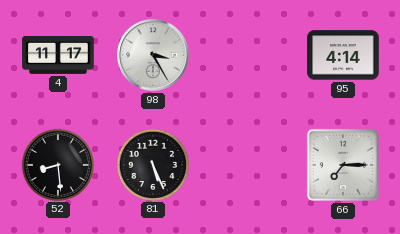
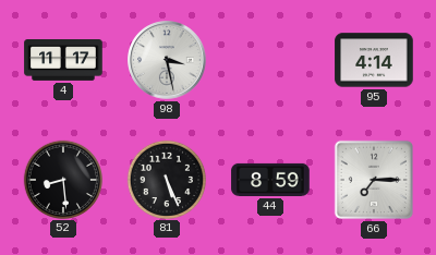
98: 3:25 -> 3:28 (167, 60)
44: none -> 8:59 (270, 180)
